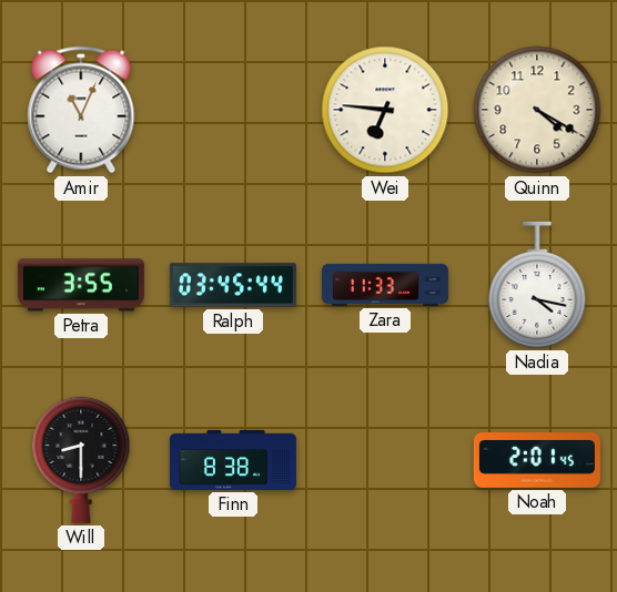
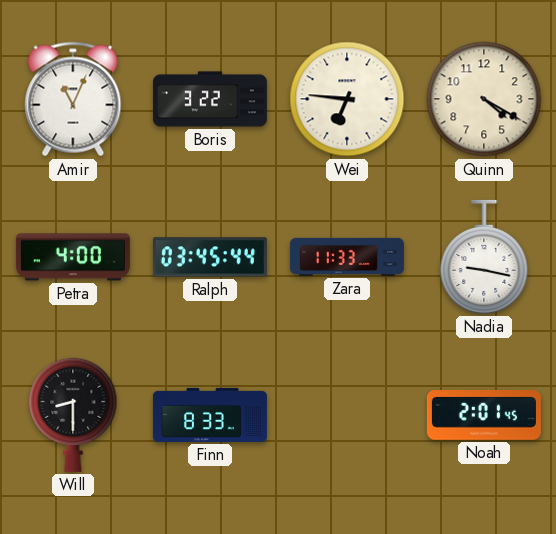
Boris: none -> 3:22 (210, 99)
Petra: 3:55 -> 4:00 (73, 257)
Nadia: 4:17 -> 9:17 (484, 257)
Finn: 8:38 -> 8:33 (210, 415)
